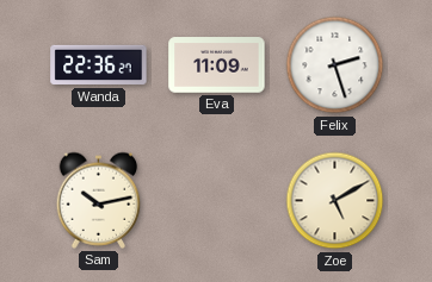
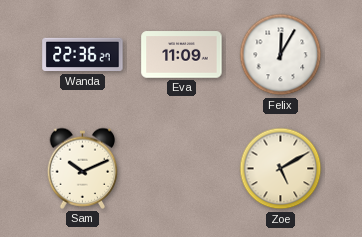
Felix: 2:27 -> 12:05 (281, 55)
Sam: 10:13 -> 10:11 (83, 168)
